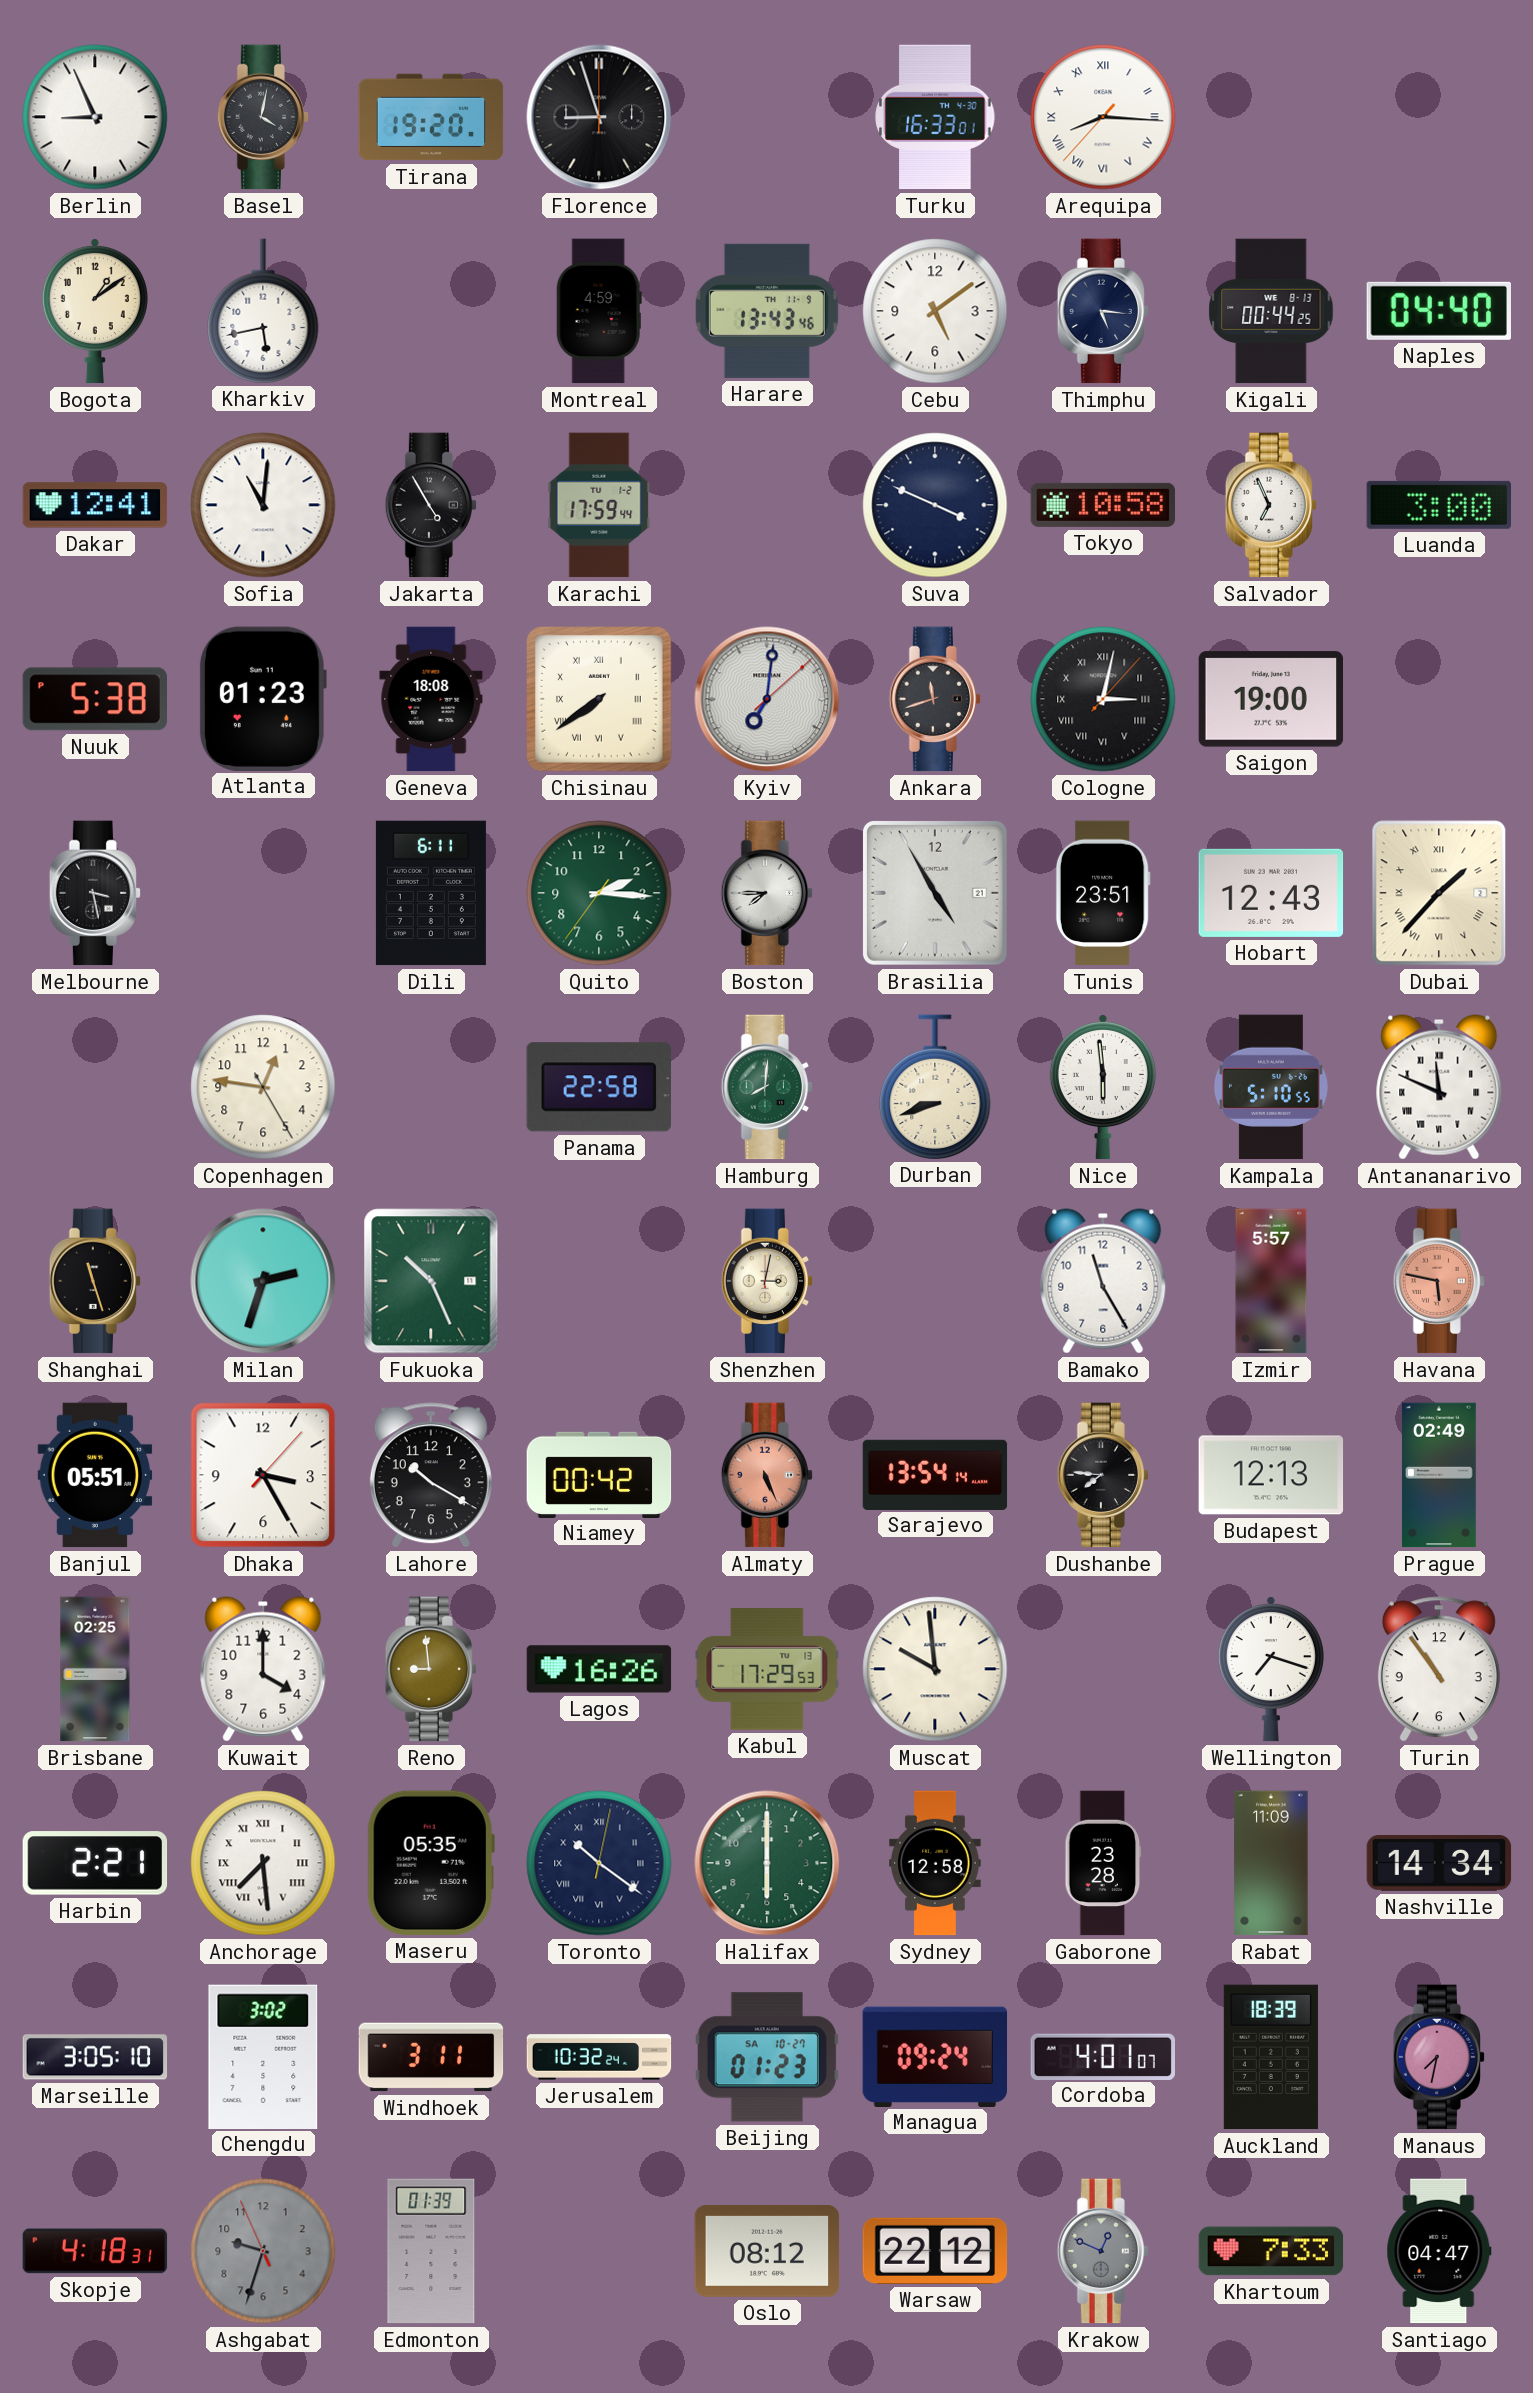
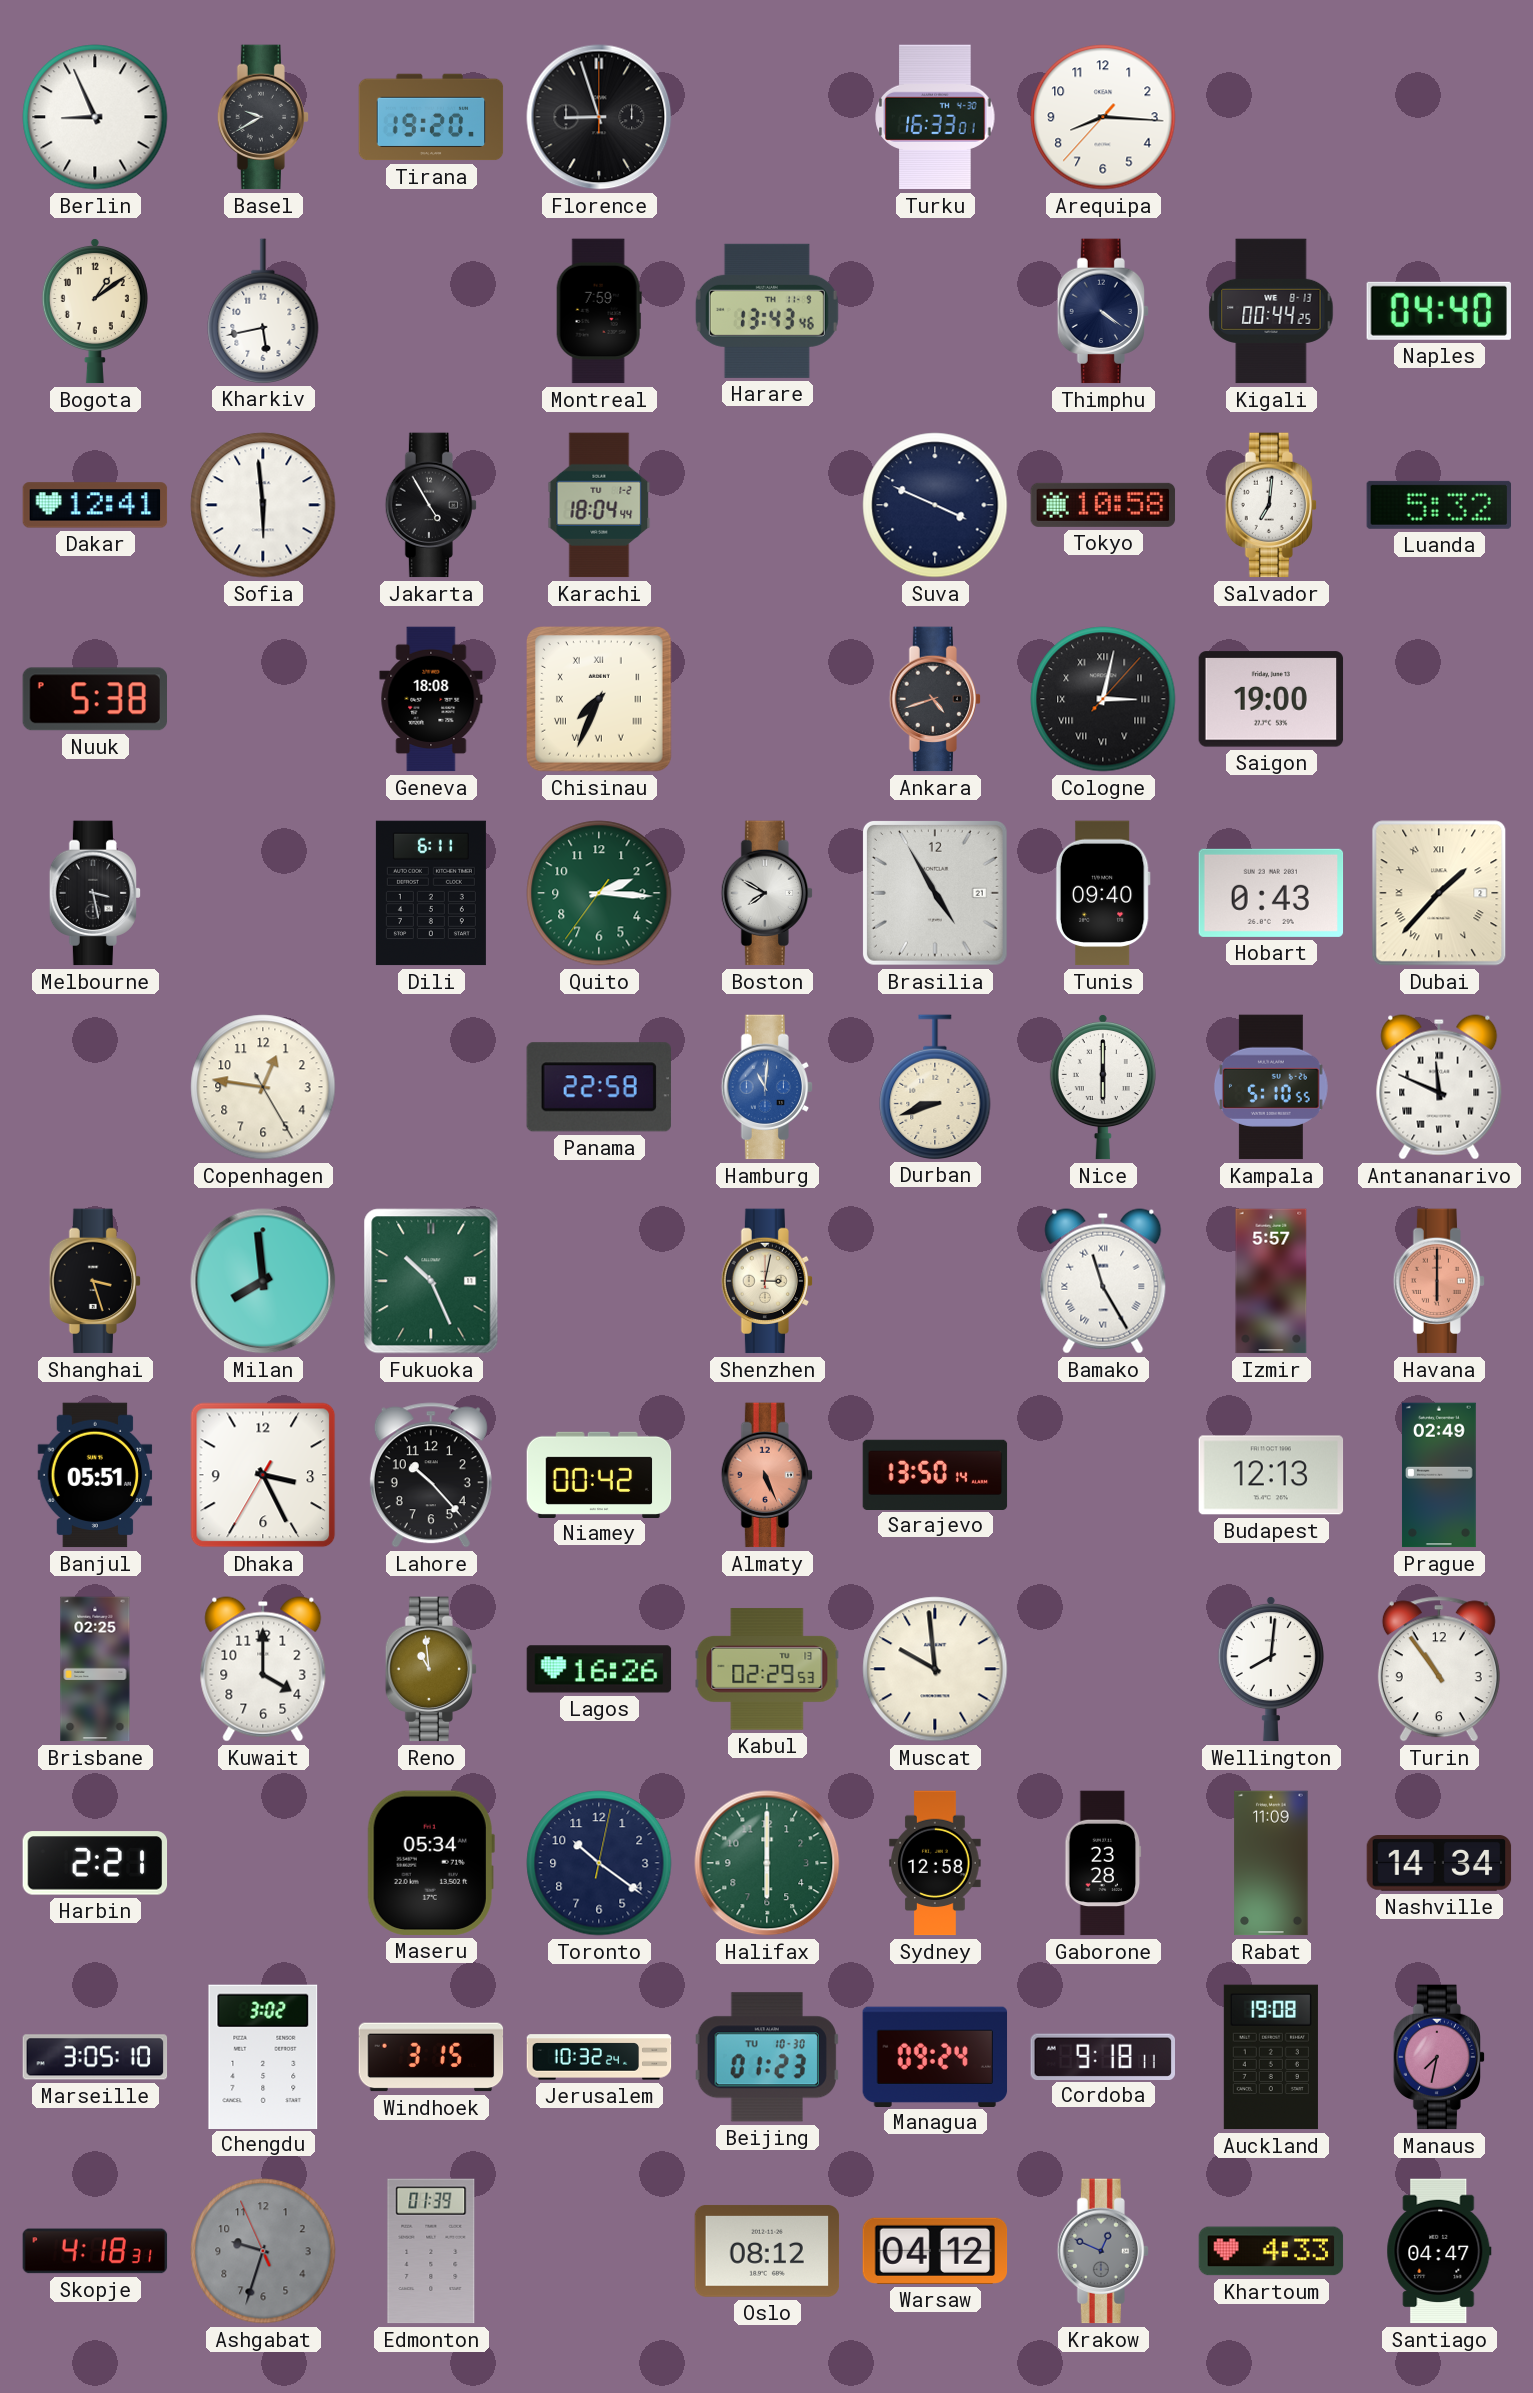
Basel: 4:02 -> 9:40 (262, 117)
Arequipa numerals: Roman -> Arabic (1103, 117)
Montreal: 4:59 -> 7:59 (599, 311)
Cebu: 5:09 -> none (935, 311)
Thimphu: 5:16 -> 4:21 (1102, 311)
Sofia: 11:01 -> 5:59 (263, 505)
Karachi: 17:59 -> 18:04 (599, 505)
Salvador: 6:56 -> 7:01 (1270, 505)
Luanda: 3:00 -> 5:32 (1438, 505)
Atlanta: 01:23 -> none (263, 698)
Chisinau: 7:39 -> 7:34 (600, 700)
Kyiv: 7:01 -> none (767, 699)
Ankara: 11:42 -> 4:42 (934, 699)
Boston: 7:45 -> 7:50 (766, 893)
Tunis: 23:51 -> 09:40 (1103, 893)
Hobart: 12:43 -> 0:43 (1271, 893)
Hamburg: 8:01 -> 11:01 (766, 1087)
Hamburg dial: green -> blue (766, 1087)
Nice: 5:59 -> 6:00 (1103, 1087)
Shanghai: 11:27 -> 3:27 (94, 1281)
Milan: 2:33 -> 7:59 (263, 1281)
Bamako numerals: Arabic -> Roman (1103, 1281)
Havana: 5:47 -> 6:00 (1438, 1281)
Dhaka: 3:25:07 -> 3:25:35 (263, 1475)
Lahore: 10:20 -> 10:23 (431, 1475)
Sarajevo: 13:54 -> 13:50 (935, 1474)
Dushanbe: 7:46 -> none (1102, 1475)
Reno: 8:59 -> 10:59 (430, 1669)
Kabul: 17:29 -> 02:29 (767, 1669)
Wellington: 7:18 -> 8:01 (1271, 1669)
Anchorage: 7:29 -> none (263, 1863)
Maseru: 05:35 -> 05:34 (431, 1863)
Toronto numerals: Roman -> Arabic (599, 1863)
Windhoek: 3:11 -> 3:15 (431, 2057)
Beijing date: SA 10-27 -> TU 10-30 (766, 2057)
Cordoba: 4:01 -> 9:18 (1102, 2056)
Auckland: 18:39 -> 19:08 (1271, 2057)
Warsaw: 22:12 -> 04:12 (935, 2251)
Khartoum: 7:33 -> 4:33 (1271, 2251)
